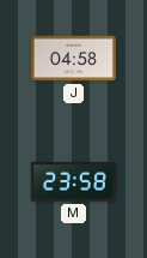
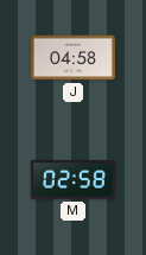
M: 23:58 -> 02:58 (72, 180)
